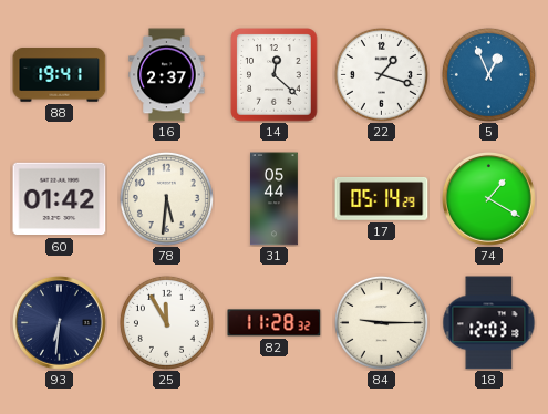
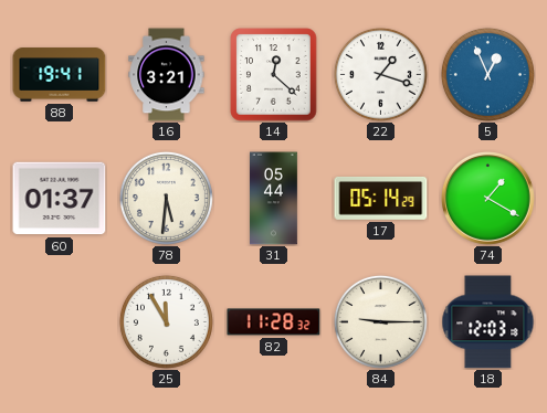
16: 2:37 -> 3:21 (167, 75)
60: 01:42 -> 01:37 (60, 199)
93: 6:31 -> none (60, 323)
